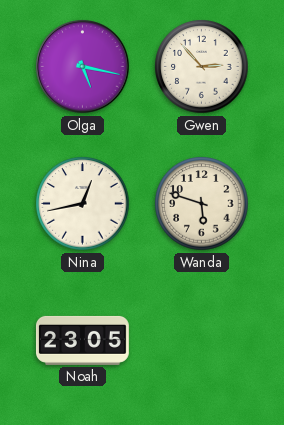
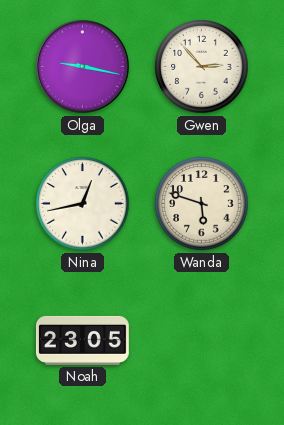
Olga: 5:17 -> 9:17 (83, 67)
